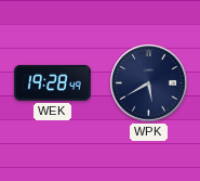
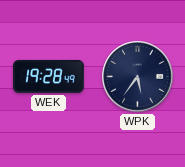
WPK: 5:40 -> 5:36 (138, 77)
